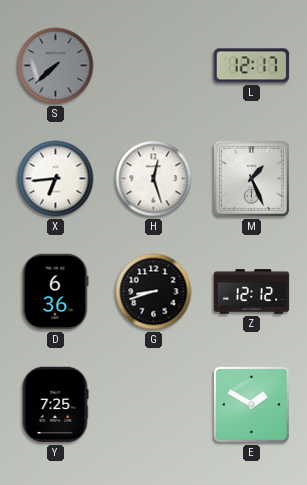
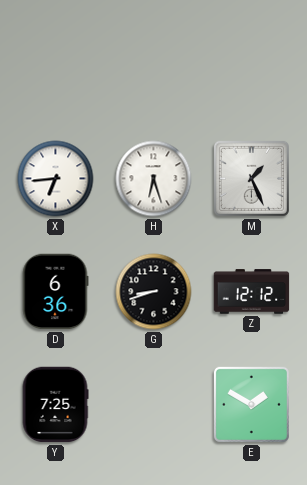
S: 7:38 -> none (56, 66)
L: 12:17 -> none (252, 66)
H: 12:27 -> 6:27 (154, 179)
